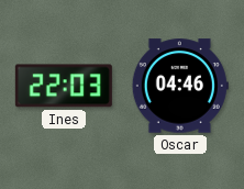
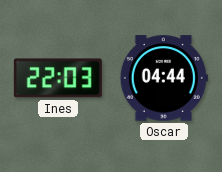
Oscar: 04:46 -> 04:44 (164, 78)
